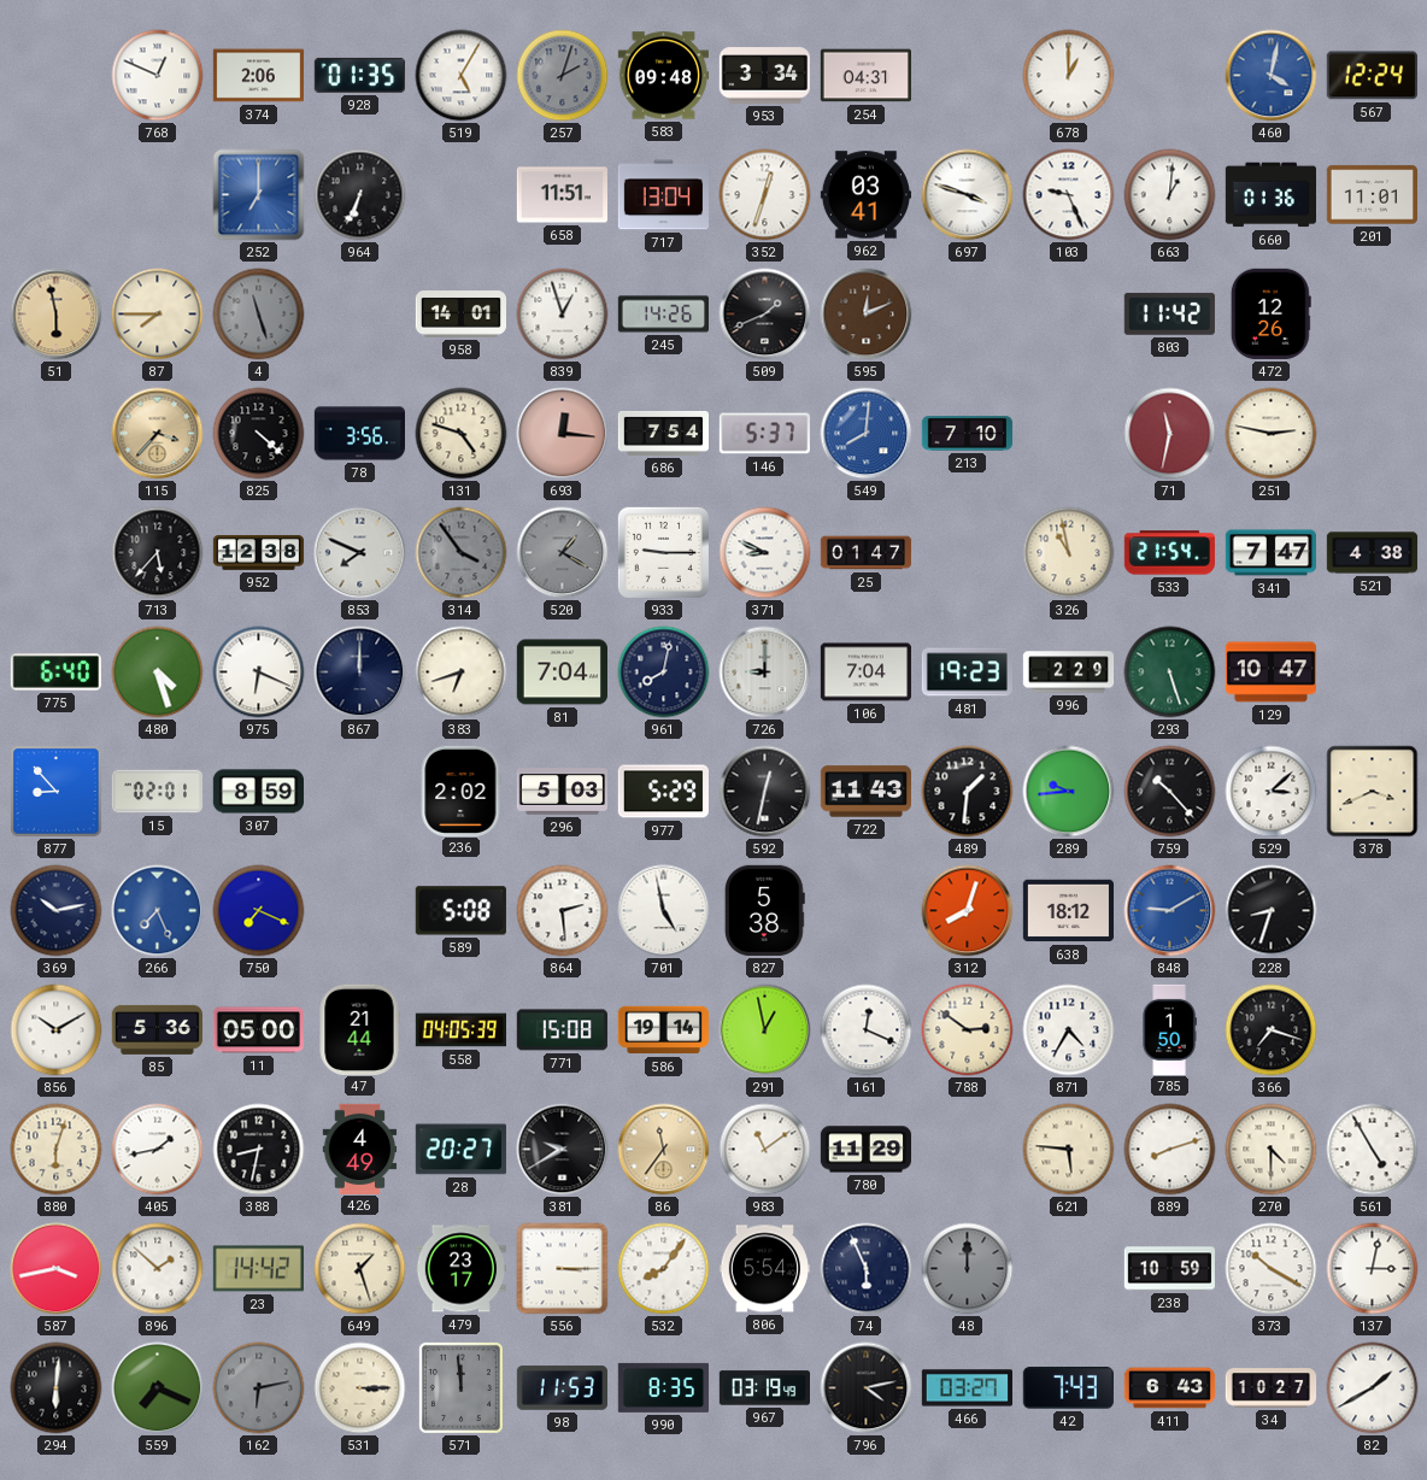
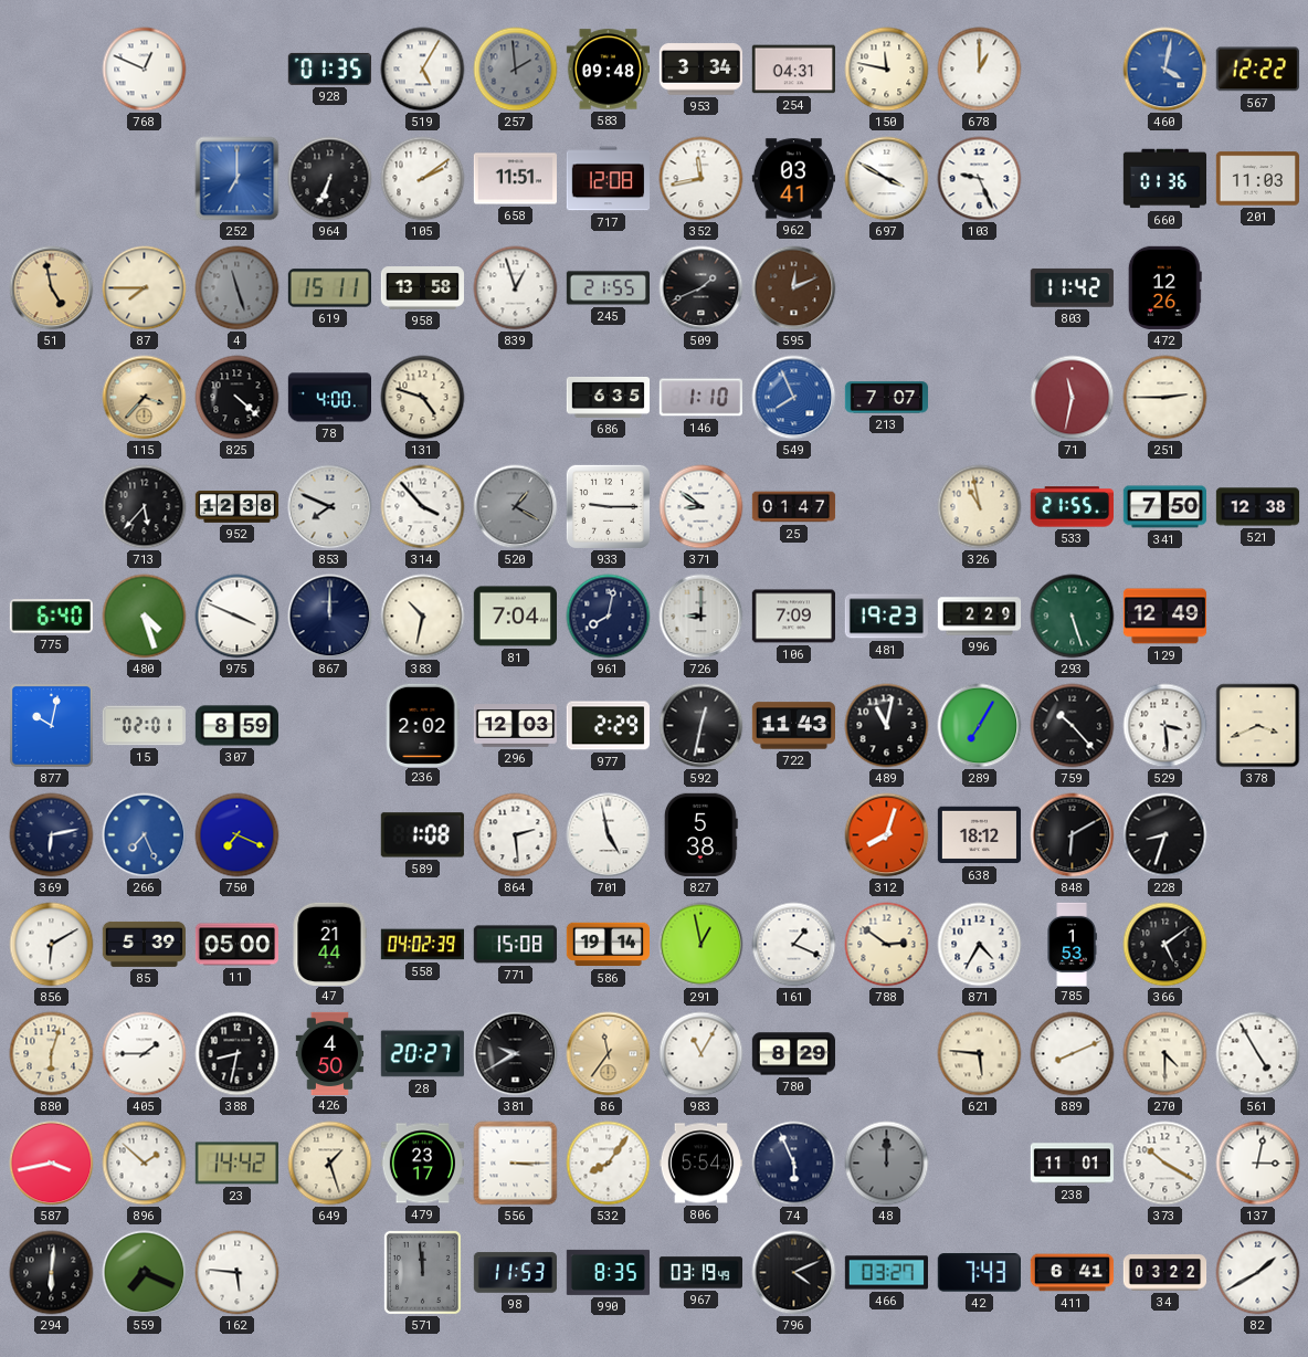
374: 2:06 -> none (258, 76)
257: 2:03 -> 1:59 (516, 70)
150: none -> 11:47 (887, 70)
567: 12:24 -> 12:22 (1257, 70)
105: none -> 2:09 (423, 179)
717: 13:04 -> 12:08 (608, 179)
352: 12:33 -> 11:43 (702, 179)
697: 3:48 -> 3:50 (887, 179)
663: 1:01 -> none (1170, 195)
201: 11:01 -> 11:03 (1257, 179)
51: 5:58 -> 4:58 (52, 288)
619: none -> 15:11 (329, 288)
958: 14:01 -> 13:58 (423, 288)
245: 14:26 -> 21:55 (608, 288)
78: 3:56 -> 4:00 (329, 398)
693: 12:16 -> none (563, 434)
686: 7:54 -> 6:35 (608, 397)
146: 5:37 -> 1:10 (700, 398)
549: 8:01 -> 7:56 (794, 398)
213: 7:10 -> 7:07 (887, 398)
251: 2:47 -> 2:45 (1165, 398)
314: 3:54 -> 3:53 (423, 507)
314 dial: grey -> white (423, 507)
371: 8:49 -> 8:51 (702, 507)
533: 21:54 -> 21:55 (1072, 507)
341: 7:47 -> 7:50 (1164, 507)
521: 4:38 -> 12:38 (1258, 507)
975: 6:19 -> 3:49 (238, 617)
383: 6:42 -> 10:32 (423, 617)
106: 7:04 -> 7:09 (793, 617)
129: 10:47 -> 12:49 (1164, 617)
877: 8:53 -> 10:02 (52, 726)
296: 5:03 -> 12:03 (515, 726)
977: 5:29 -> 2:29 (608, 726)
489: 1:31 -> 11:02 (887, 726)
289: 9:44 -> 7:05 (980, 726)
529: 3:08 -> 3:29 (1165, 726)
369: 10:13 -> 6:13 (52, 835)
589: 5:08 -> 1:08 (422, 835)
848: 9:10 -> 6:10 (1073, 835)
848 dial: blue -> black (1073, 835)
856: 10:10 -> 6:10 (52, 945)
85: 5:36 -> 5:39 (144, 944)
558: 04:05 -> 04:02 (422, 945)
161: 12:19 -> 1:19 (794, 945)
785: 1:50 -> 1:53 (1072, 944)
366: 7:18 -> 5:09 (1165, 945)
405: 1:43 -> 1:45 (145, 1054)
426: 4:49 -> 4:50 (330, 1053)
983: 11:09 -> 11:05 (702, 1054)
780: 11:29 -> 8:29 (793, 1054)
889: 8:12 -> 8:11 (1073, 1054)
238: 10:59 -> 11:01 (1072, 1164)
162: 6:13 -> 5:46 (238, 1273)
162 dial: grey -> white (238, 1273)
531: 3:15 -> none (360, 1388)
796: 4:13 -> 4:11 (794, 1273)
411: 6:43 -> 6:41 (1073, 1273)
34: 10:27 -> 03:22 (1165, 1273)
